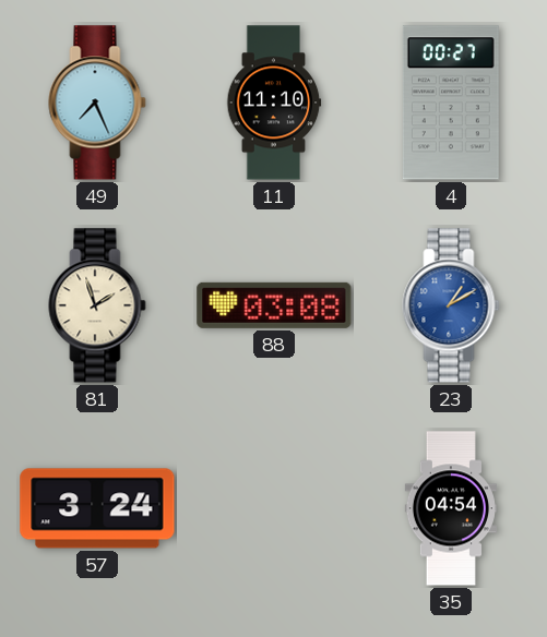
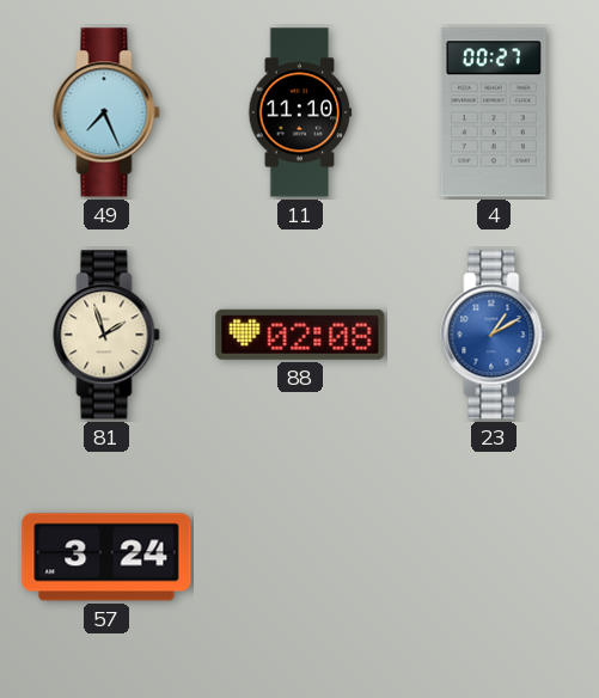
88: 03:08 -> 02:08 (300, 335)
35: 04:54 -> none (451, 508)
